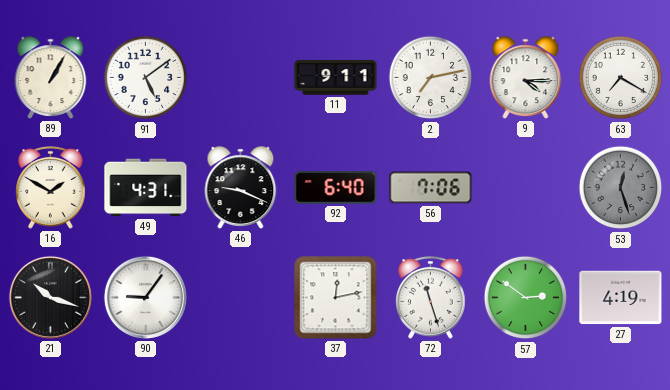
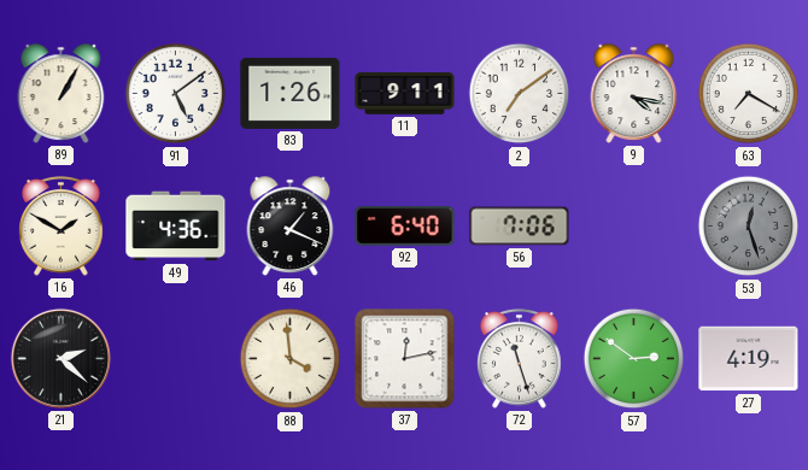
83: none -> 1:26 (291, 93)
2: 7:13 -> 7:09 (520, 94)
9: 4:15 -> 4:17 (634, 94)
49: 4:31 -> 4:36 (176, 227)
46: 9:19 -> 1:19 (291, 227)
21: 10:18 -> 2:22 (60, 358)
90: 9:06 -> none (145, 297)
88: none -> 3:59 (291, 359)
